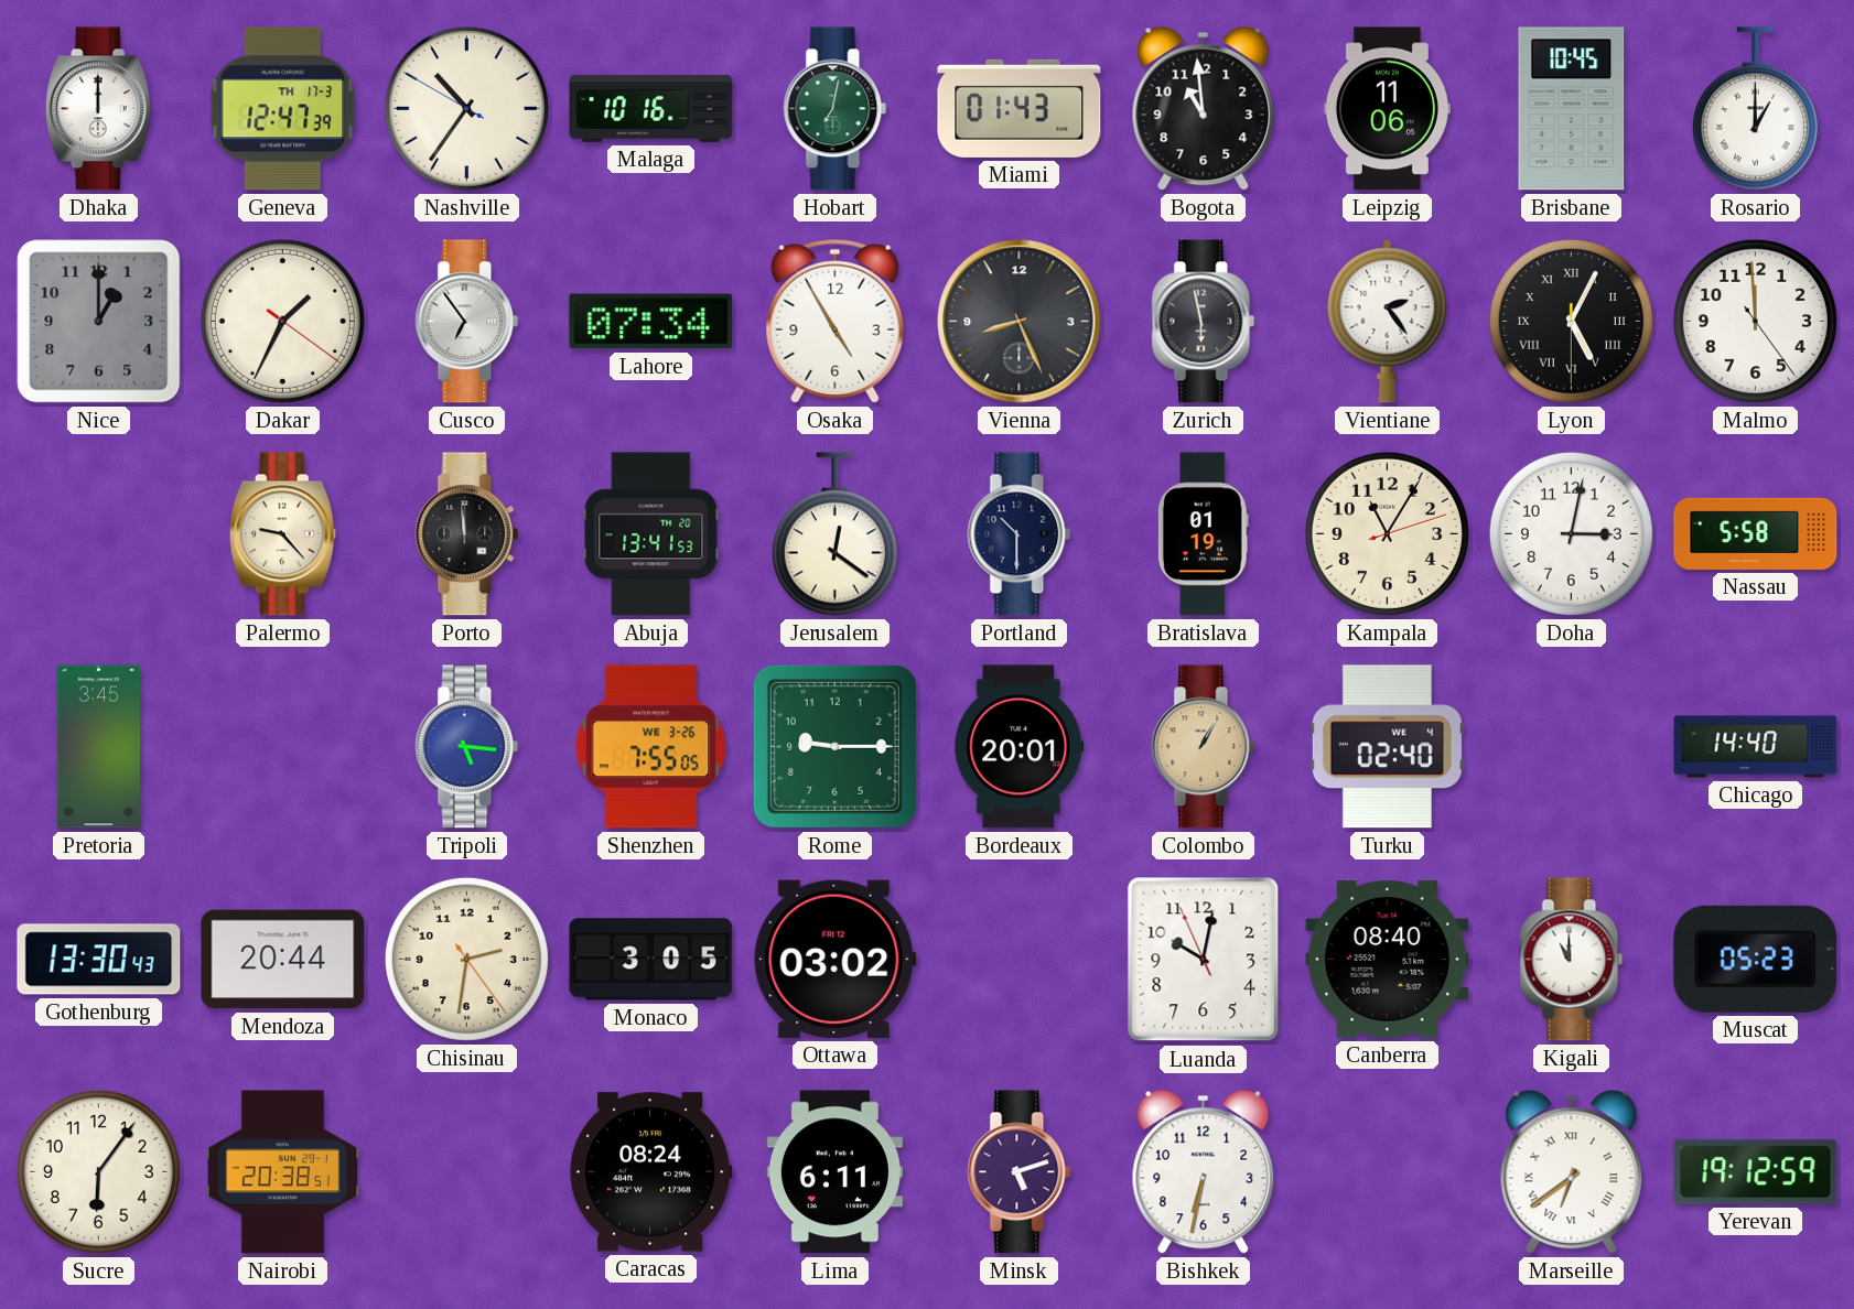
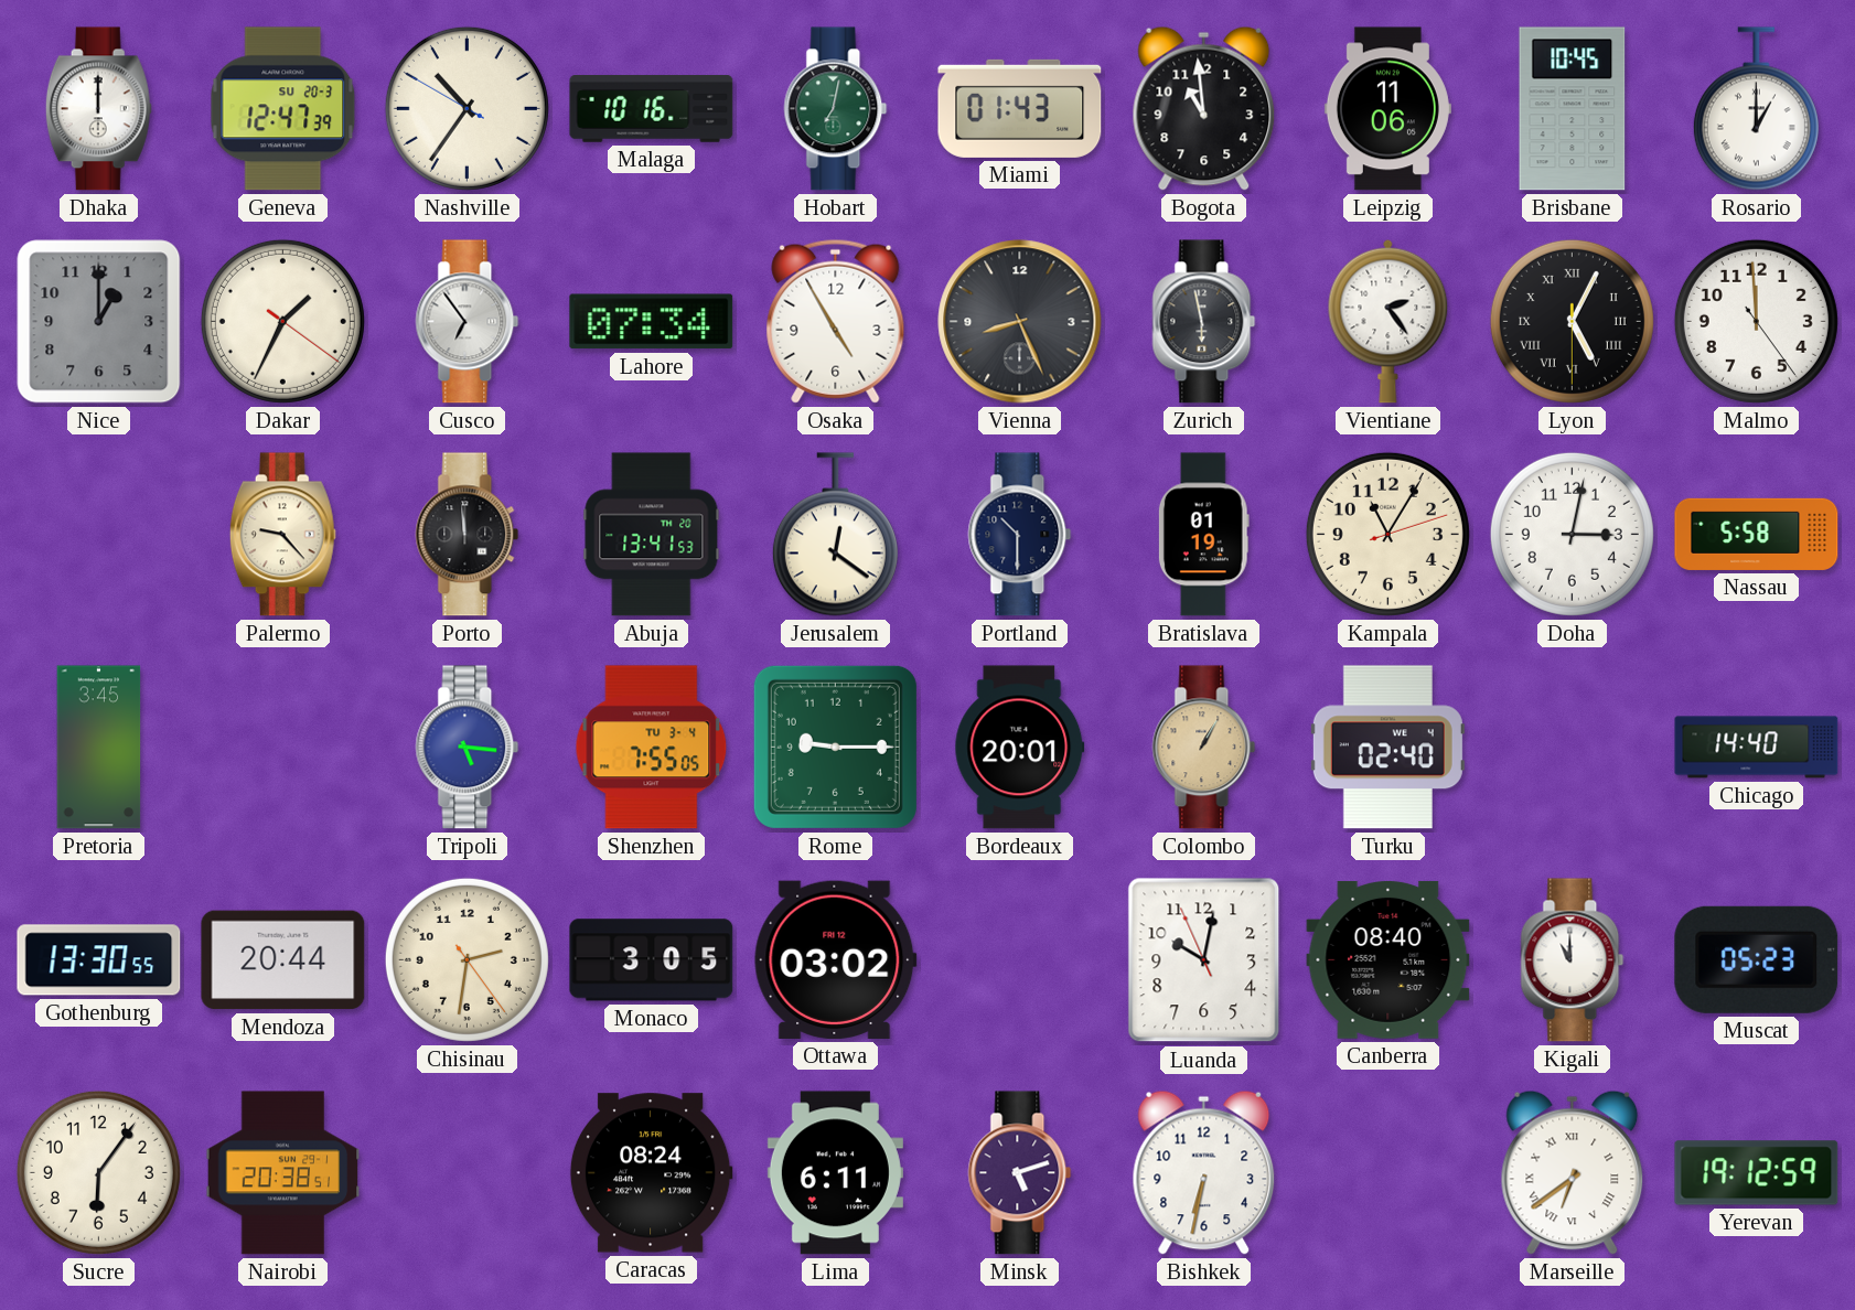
Geneva date: TH 17-3 -> SU 20-3 (283, 109)
Shenzhen date: WE 3-26 -> TU 3-4 (652, 748)
Gothenburg: 13:30:43 -> 13:30:55 (99, 960)
